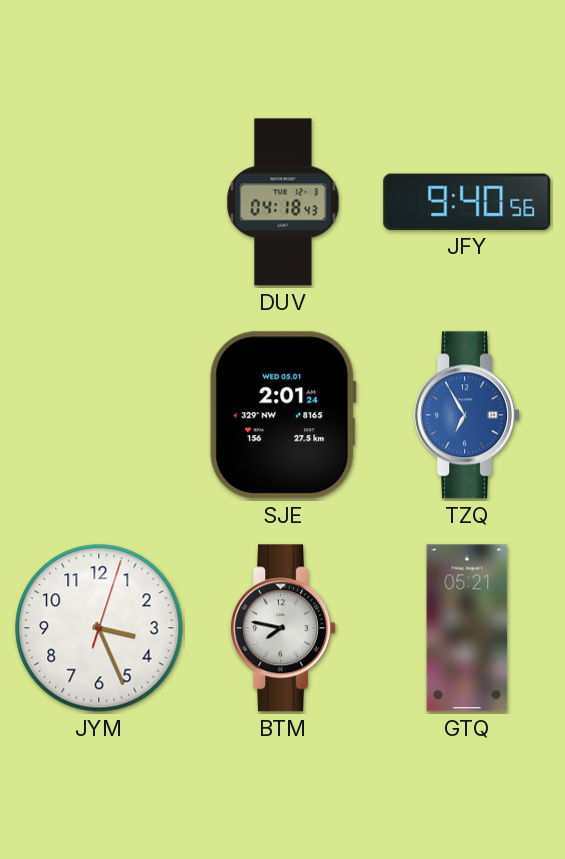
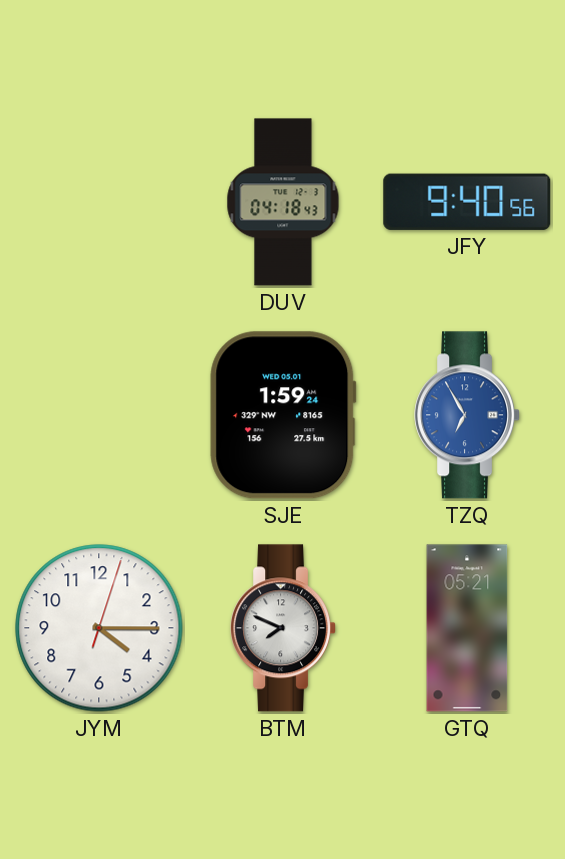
SJE: 2:01 -> 1:59 (283, 415)
JYM: 3:26 -> 4:15 (99, 628)
BTM: 7:47 -> 7:49 (284, 628)
